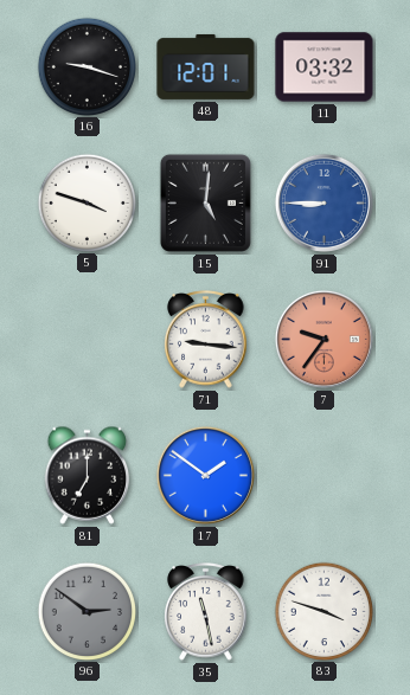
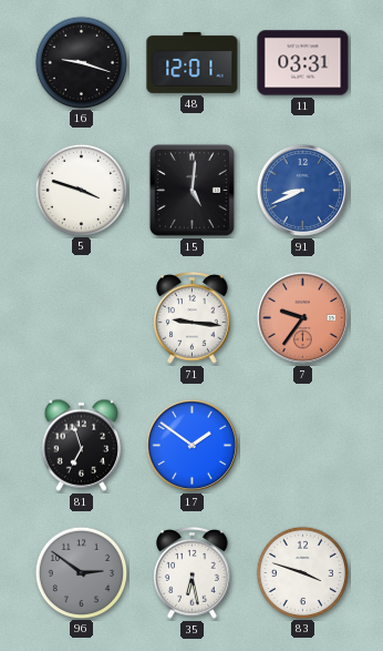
11: 03:32 -> 03:31 (303, 63)
91: 8:45 -> 8:41 (302, 190)
81: 7:00 -> 6:57 (82, 445)
35: 11:28 -> 6:28 (193, 573)
